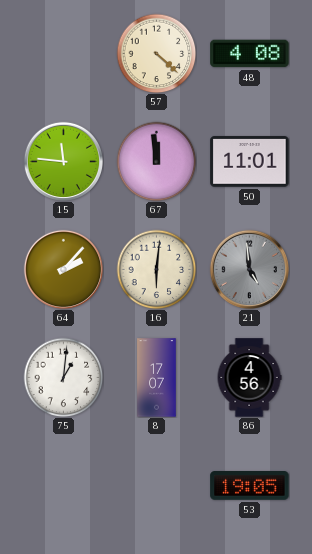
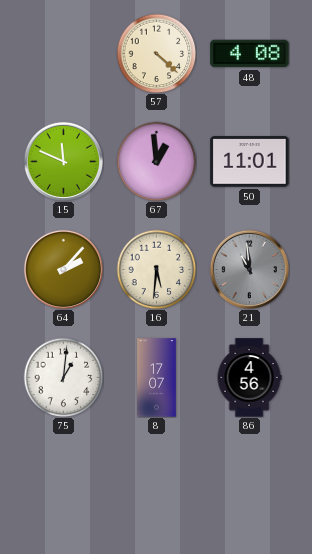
15: 11:46 -> 11:49 (63, 161)
67: 11:59 -> 12:59 (156, 161)
16: 6:01 -> 5:31 (156, 269)
21: 4:59 -> 10:59 (249, 269)
53: 19:05 -> none (250, 486)
